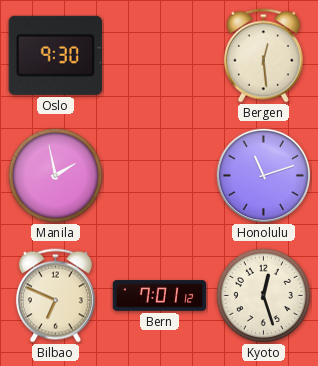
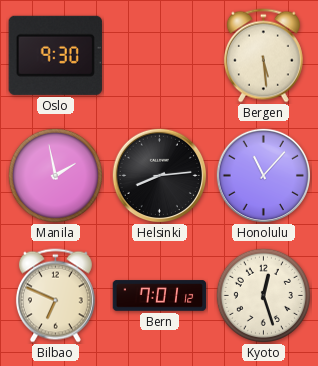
Bergen: 12:29 -> 5:29 (263, 56)
Helsinki: none -> 8:14 (159, 175)
Honolulu: 11:12 -> 11:07 (263, 175)
